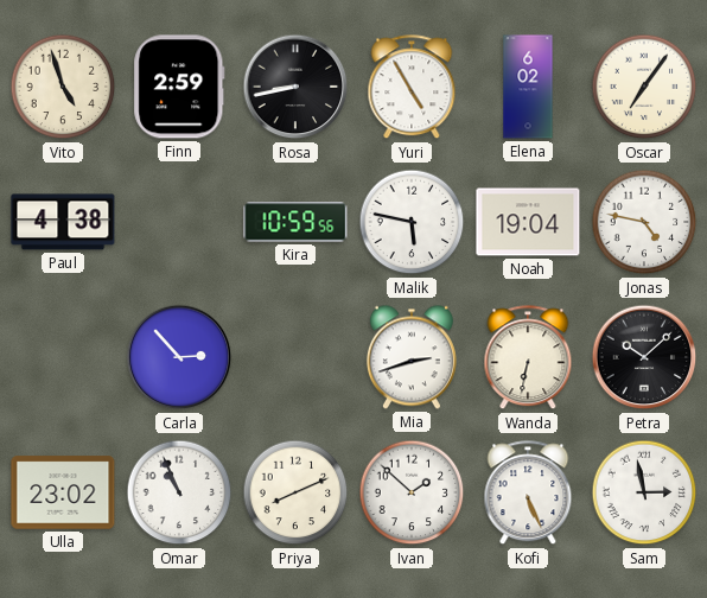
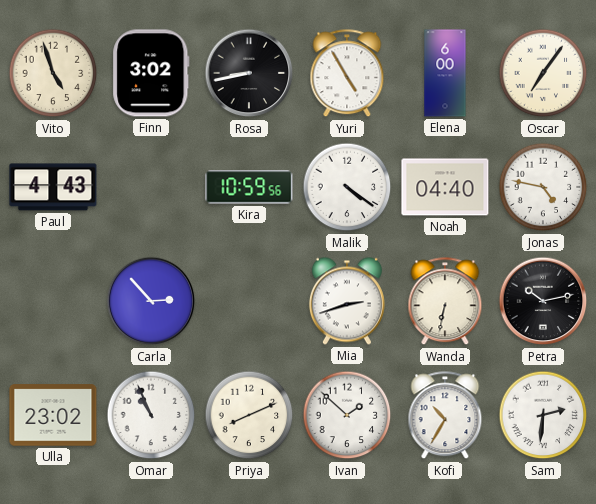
Finn: 2:59 -> 3:02 (151, 73)
Elena: 6:02 -> 6:00 (445, 73)
Paul: 4:38 -> 4:43 (53, 187)
Malik: 5:47 -> 4:21 (347, 187)
Noah: 19:04 -> 04:40 (445, 187)
Petra: 10:08 -> 10:13 (543, 301)
Kofi: 5:26 -> 10:35 (445, 416)
Sam: 2:58 -> 2:31 (543, 415)
